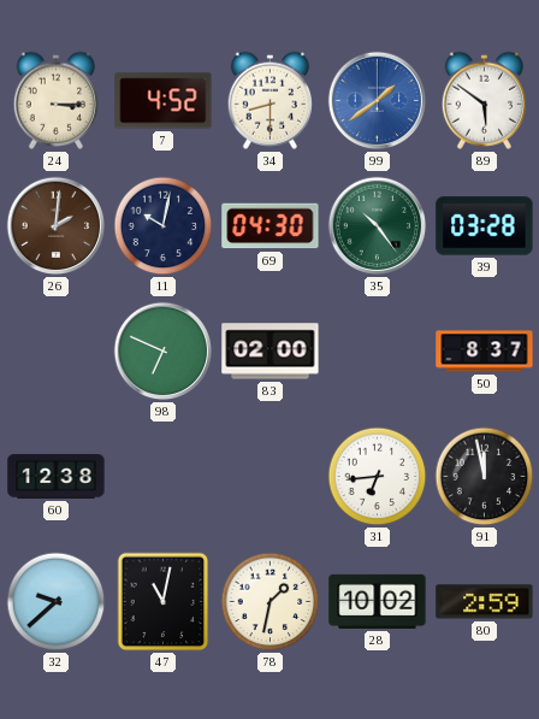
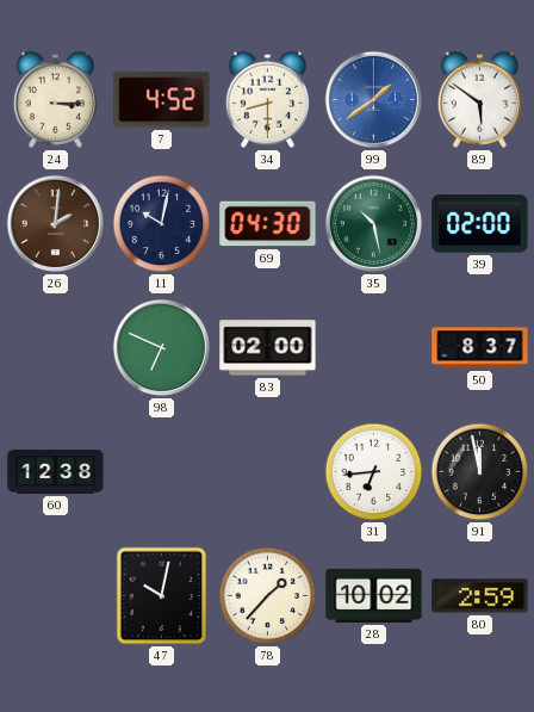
35: 10:24 -> 10:28 (374, 224)
39: 03:28 -> 02:00 (480, 224)
32: 9:38 -> none (57, 602)
47: 11:02 -> 10:02 (162, 596)
78: 1:32 -> 1:37 (268, 596)
